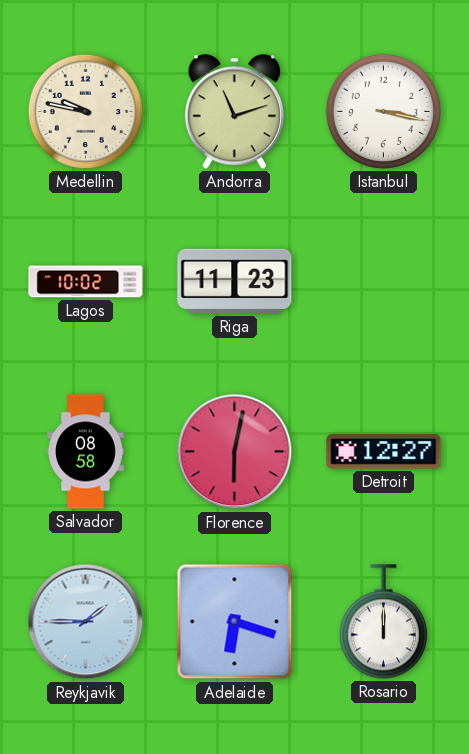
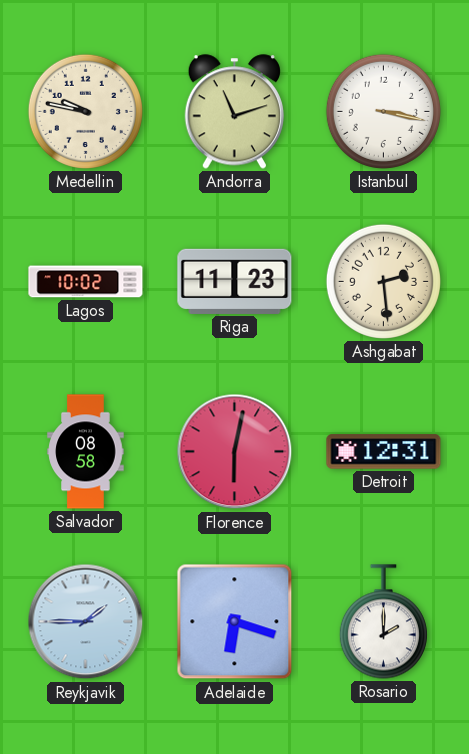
Ashgabat: none -> 2:29 (383, 281)
Detroit: 12:27 -> 12:31 (384, 452)
Rosario: 12:00 -> 2:00 (383, 622)
